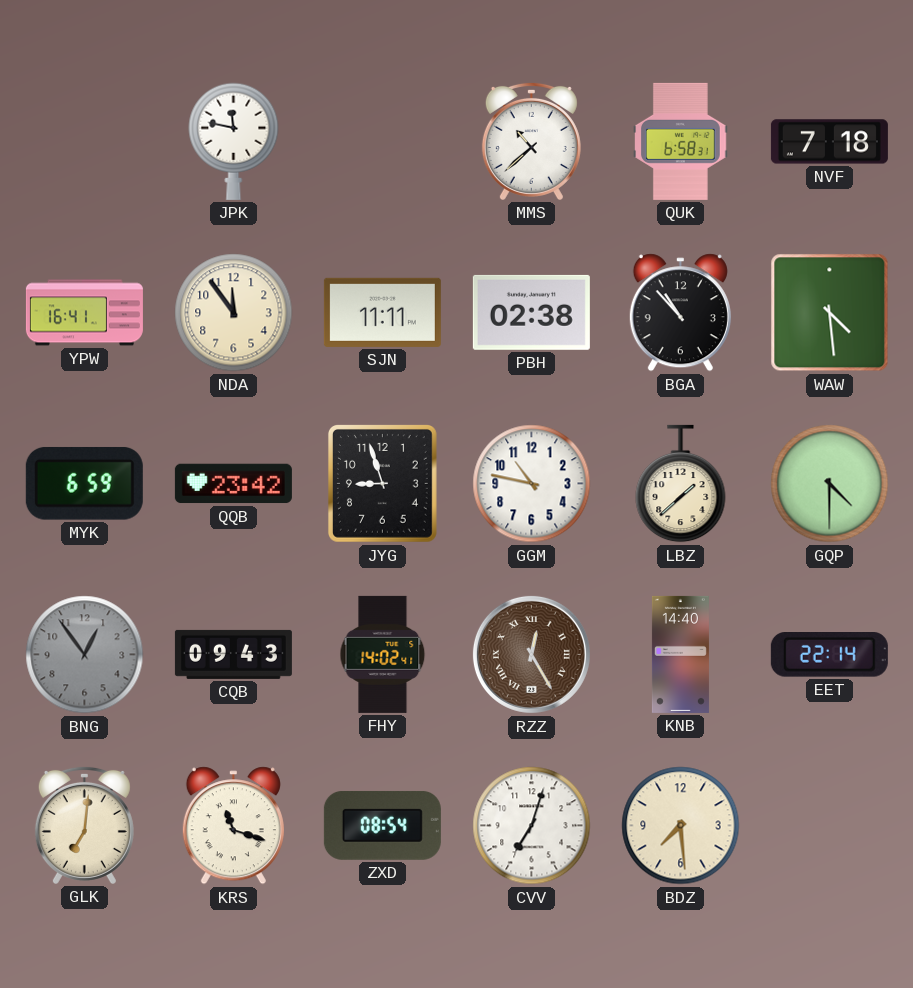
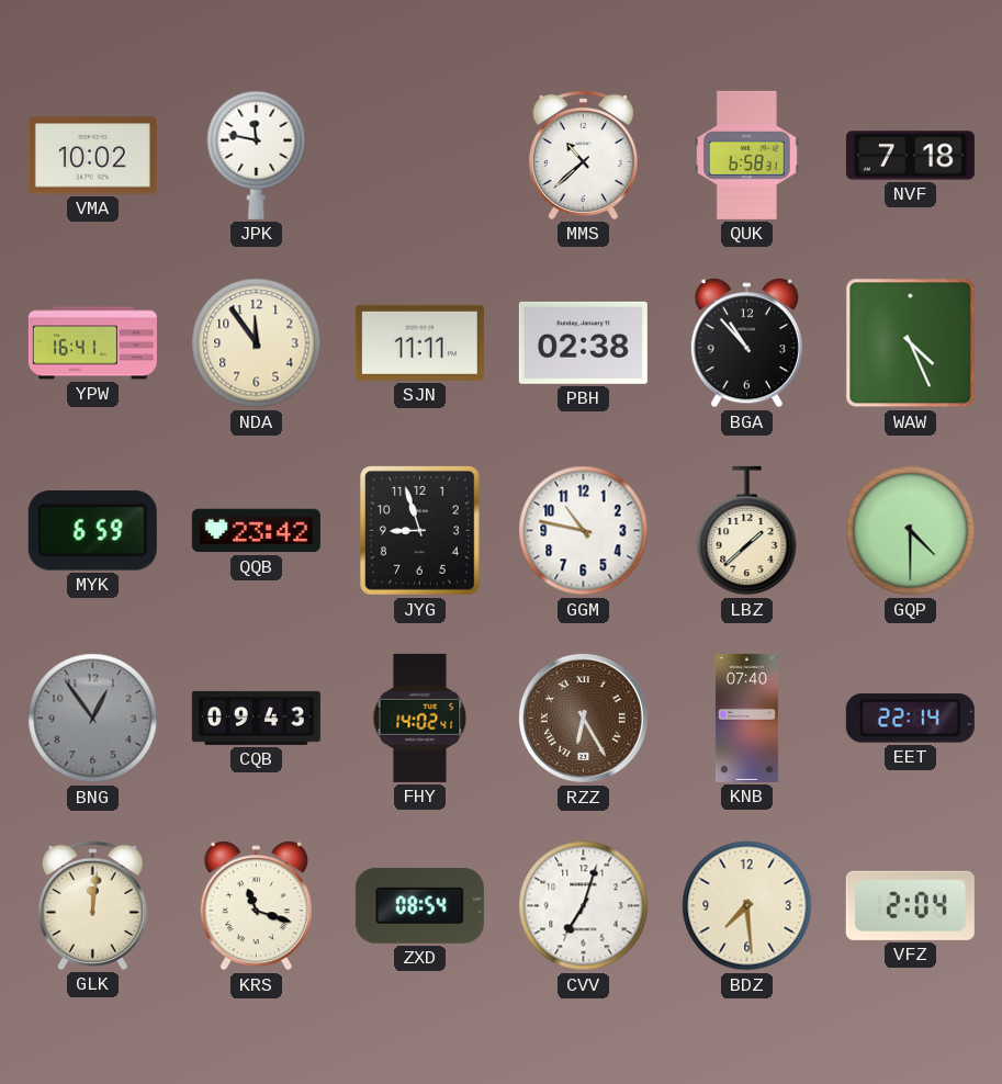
VMA: none -> 10:02 (92, 156)
WAW: 4:29 -> 4:26 (911, 343)
RZZ: 12:25 -> 6:25 (583, 718)
KNB: 14:40 -> 07:40 (746, 718)
GLK: 7:01 -> 12:01 (92, 905)
VFZ: none -> 2:04 (910, 905)
